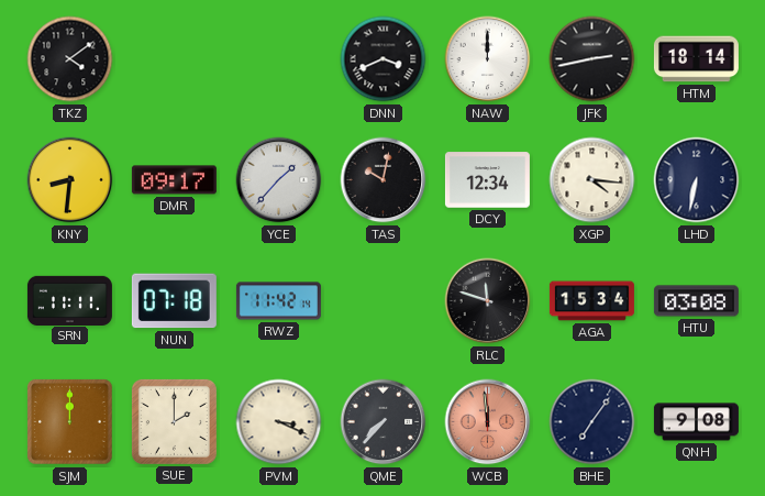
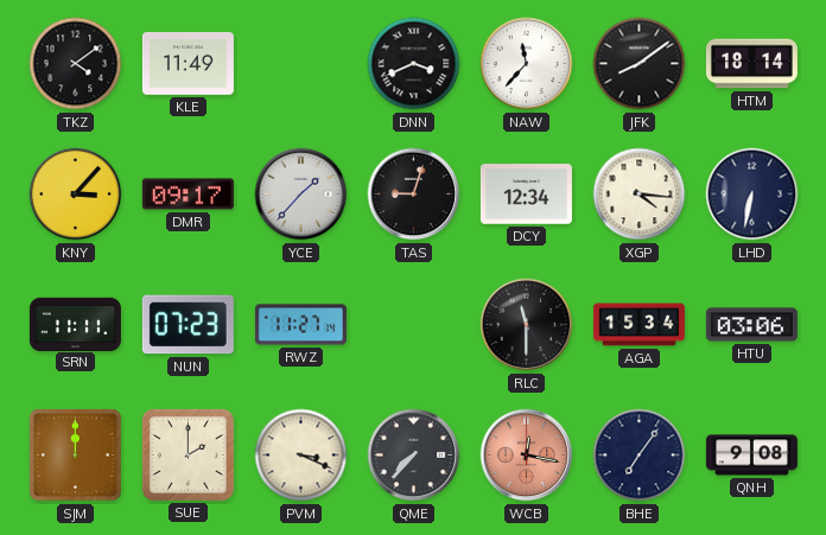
KLE: none -> 11:49 (188, 64)
NAW: 12:00 -> 11:37 (527, 64)
JFK: 2:43 -> 8:09 (640, 64)
KNY: 8:31 -> 3:07 (76, 195)
TAS: 10:02 -> 9:03 (414, 195)
NUN: 07:18 -> 07:23 (188, 325)
RWZ: 11:42 -> 11:27 (300, 325)
RLC: 11:48 -> 11:30 (527, 325)
HTU: 03:08 -> 03:06 (751, 325)
WCB: 11:59 -> 12:17 (527, 456)
